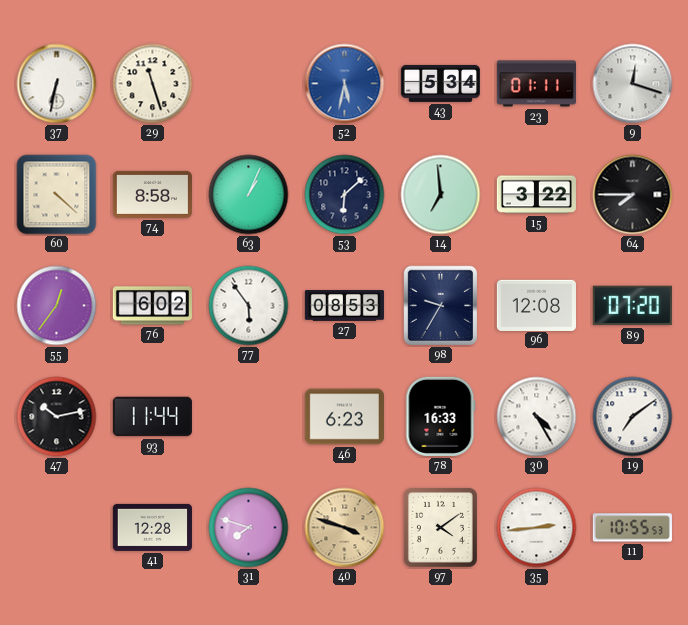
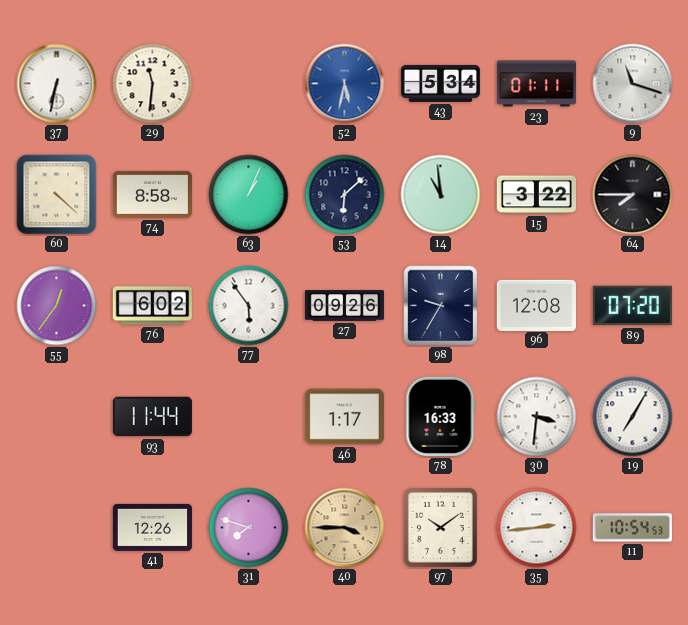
29: 11:27 -> 11:31 (153, 84)
9: 12:18 -> 11:18 (633, 84)
14: 6:59 -> 10:59 (441, 195)
27: 08:53 -> 09:26 (344, 306)
47: 10:13 -> none (57, 417)
46: 6:23 -> 1:17 (344, 417)
30: 4:25 -> 3:31 (537, 417)
19: 7:09 -> 7:05 (633, 417)
41: 12:28 -> 12:26 (152, 527)
40: 3:48 -> 3:45 (345, 528)
97: 4:09 -> 10:09 (440, 527)
11: 10:55 -> 10:54 (632, 528)
